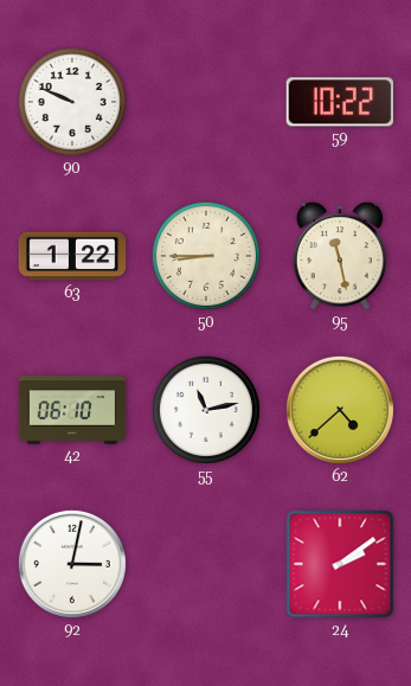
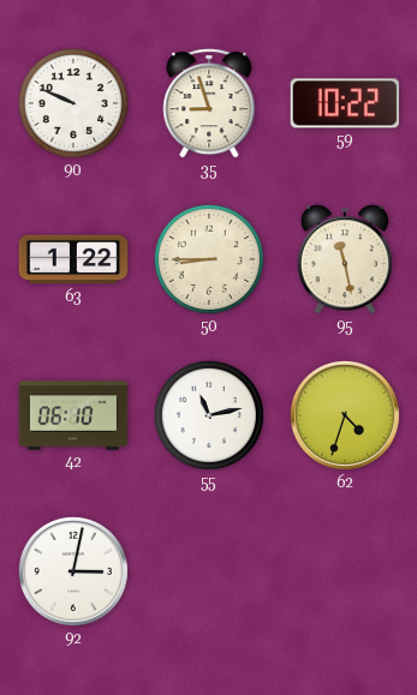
35: none -> 8:57 (209, 103)
62: 4:38 -> 4:33 (345, 415)
24: 2:09 -> none (340, 564)
